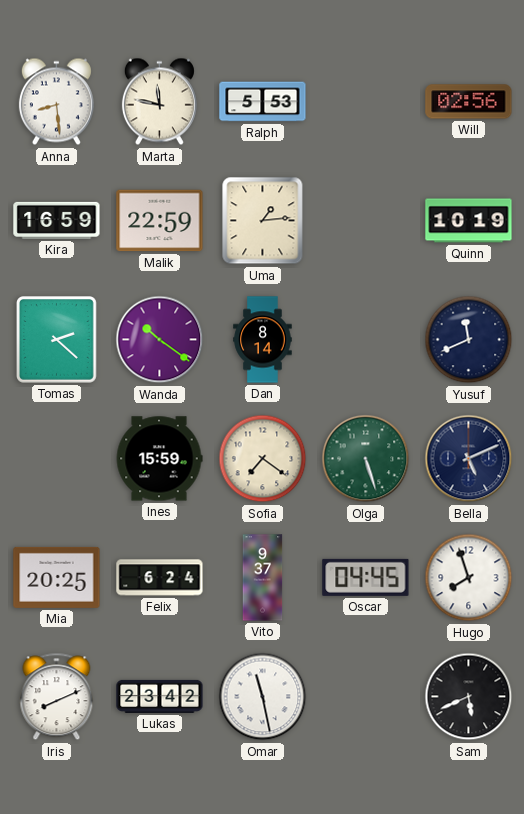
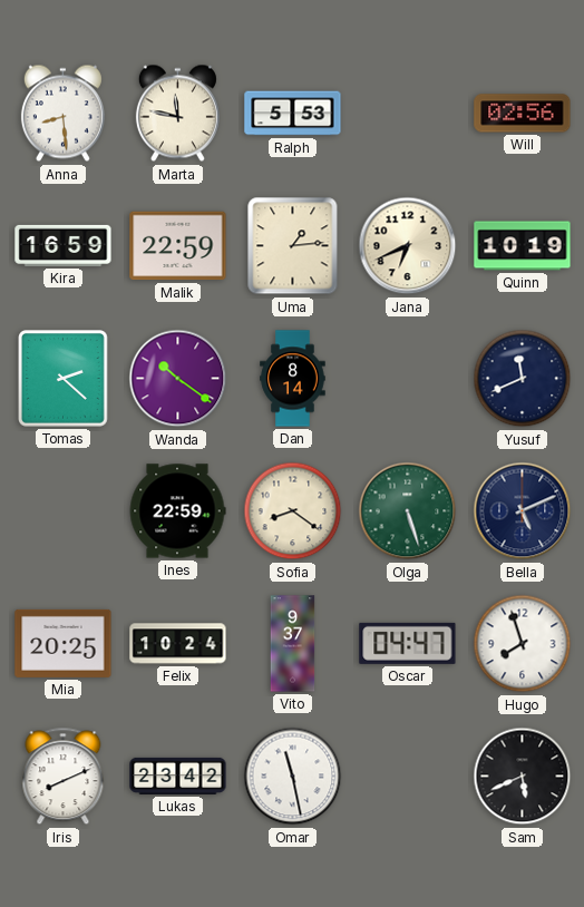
Jana: none -> 6:41 (408, 246)
Ines: 15:59 -> 22:59 (177, 511)
Sofia: 7:21 -> 8:21 (293, 511)
Felix: 6:24 -> 10:24 (178, 644)
Oscar: 04:45 -> 04:47 (408, 643)
